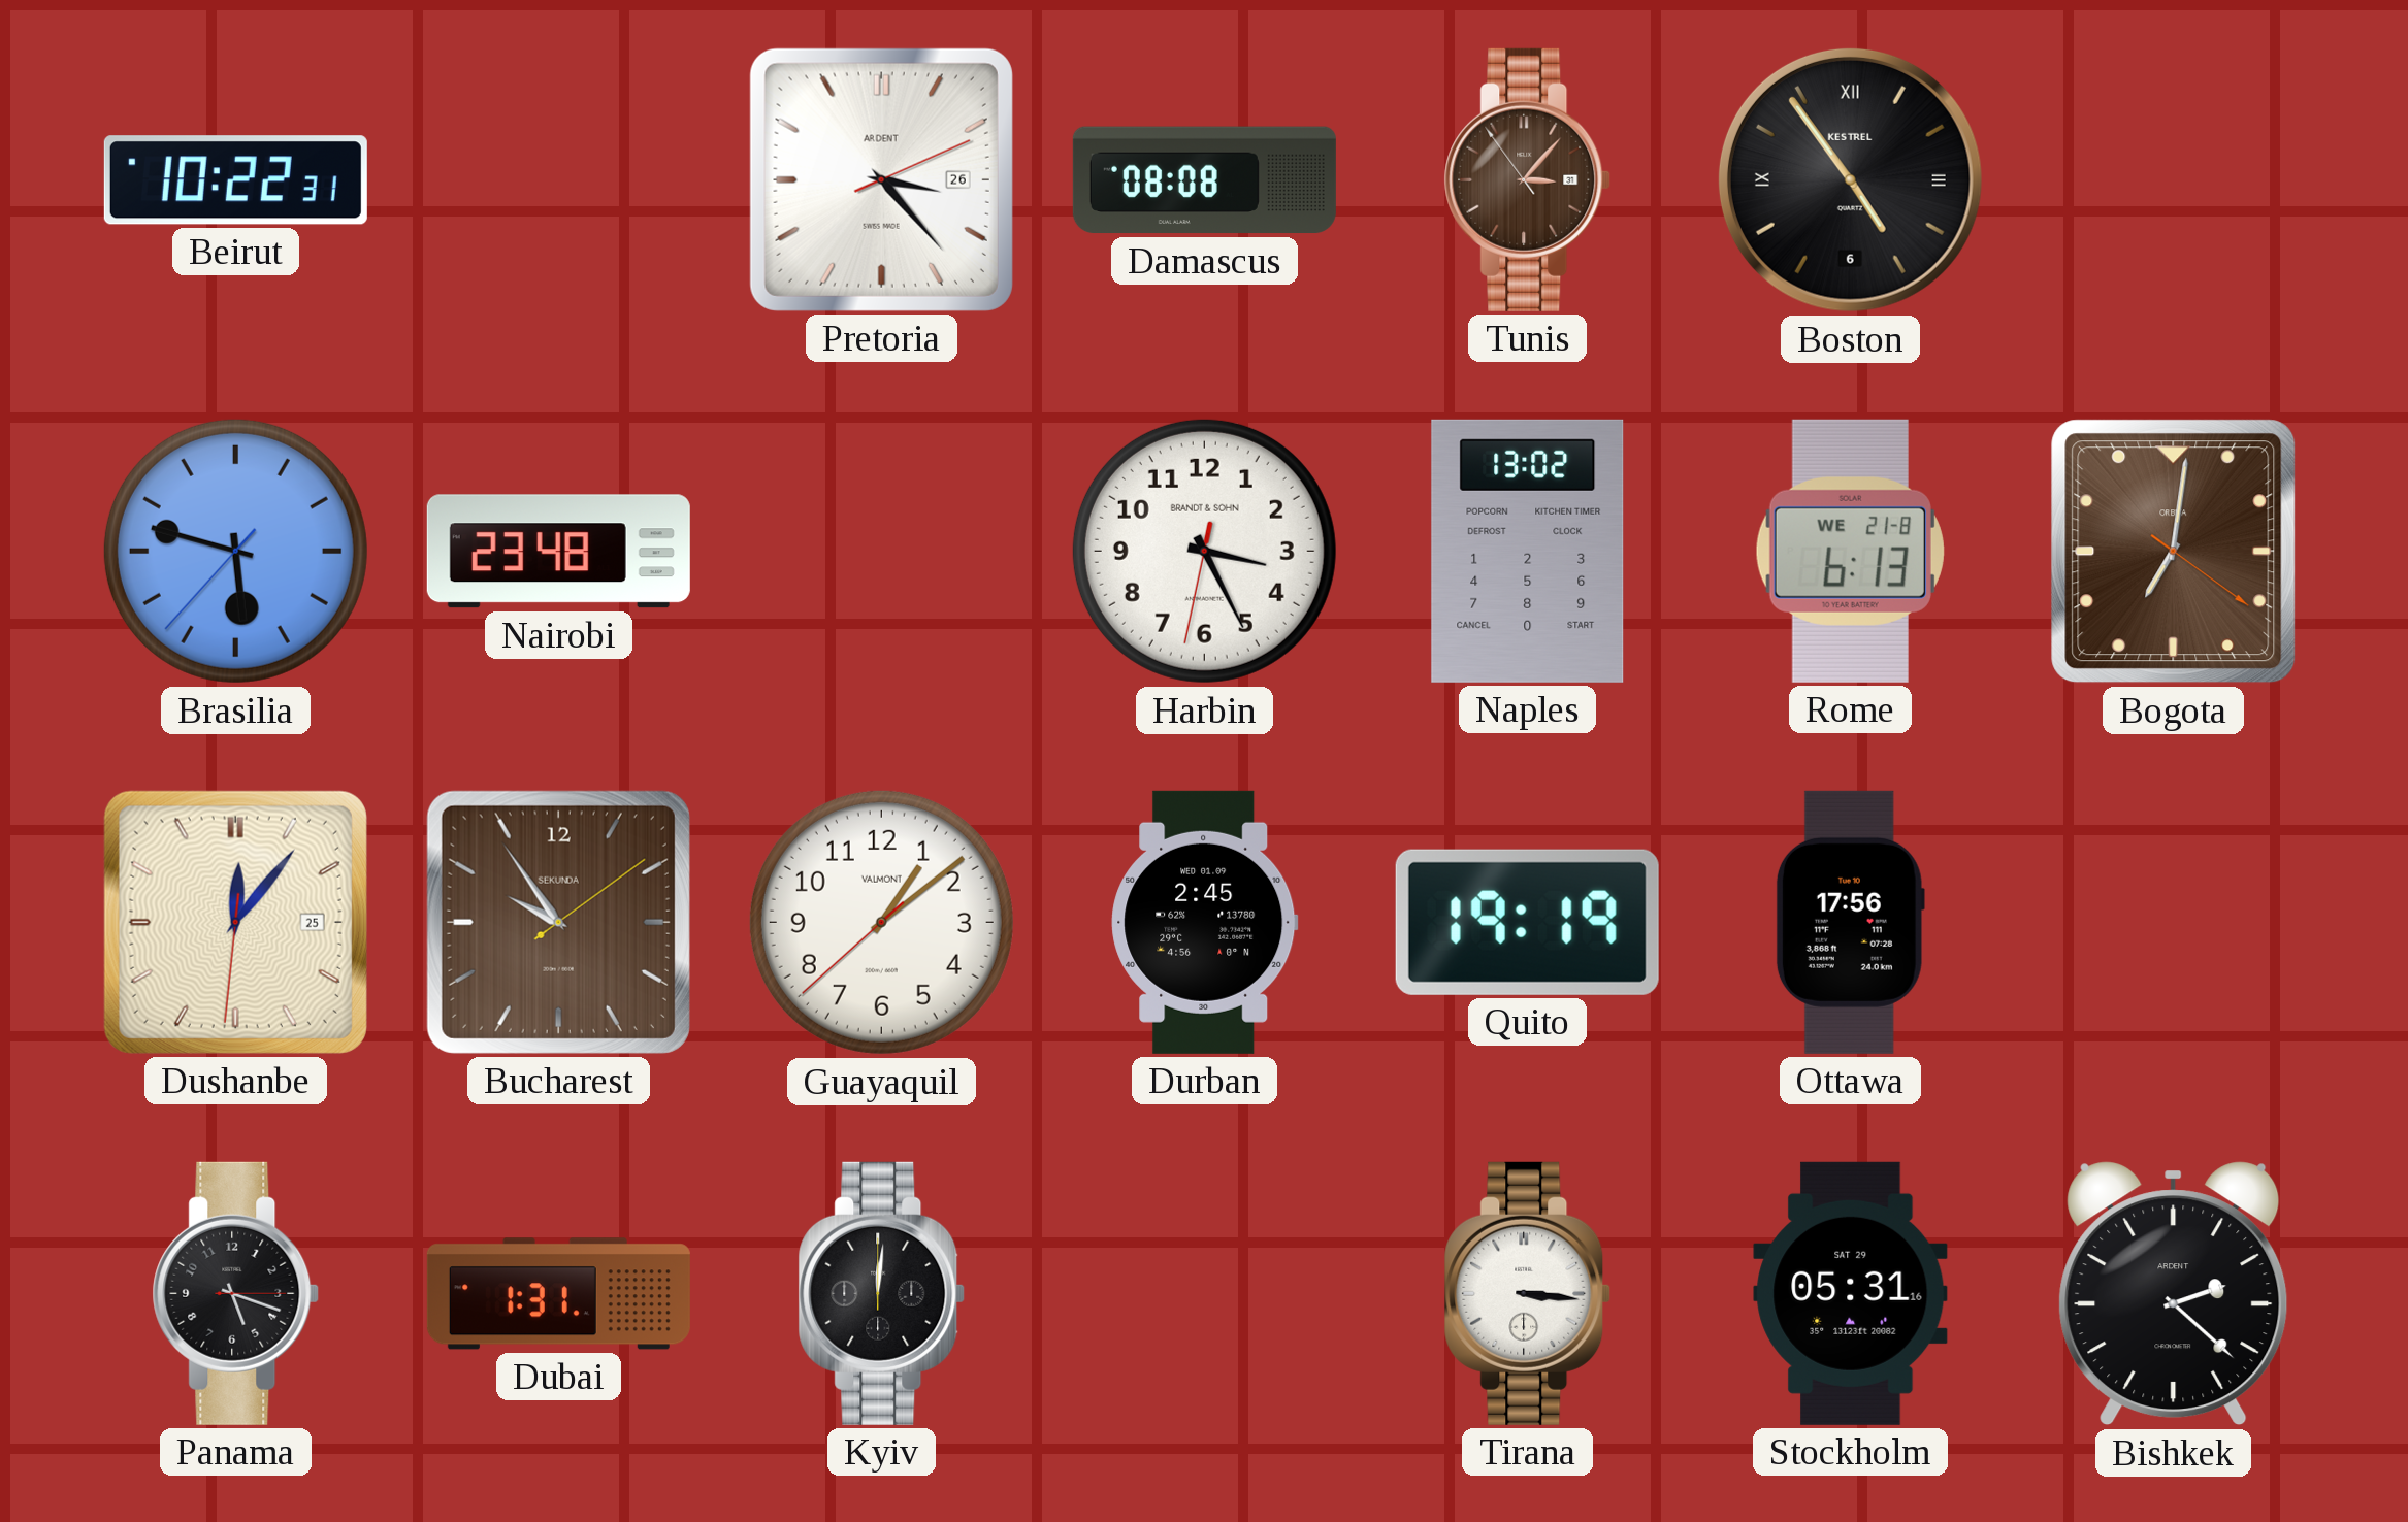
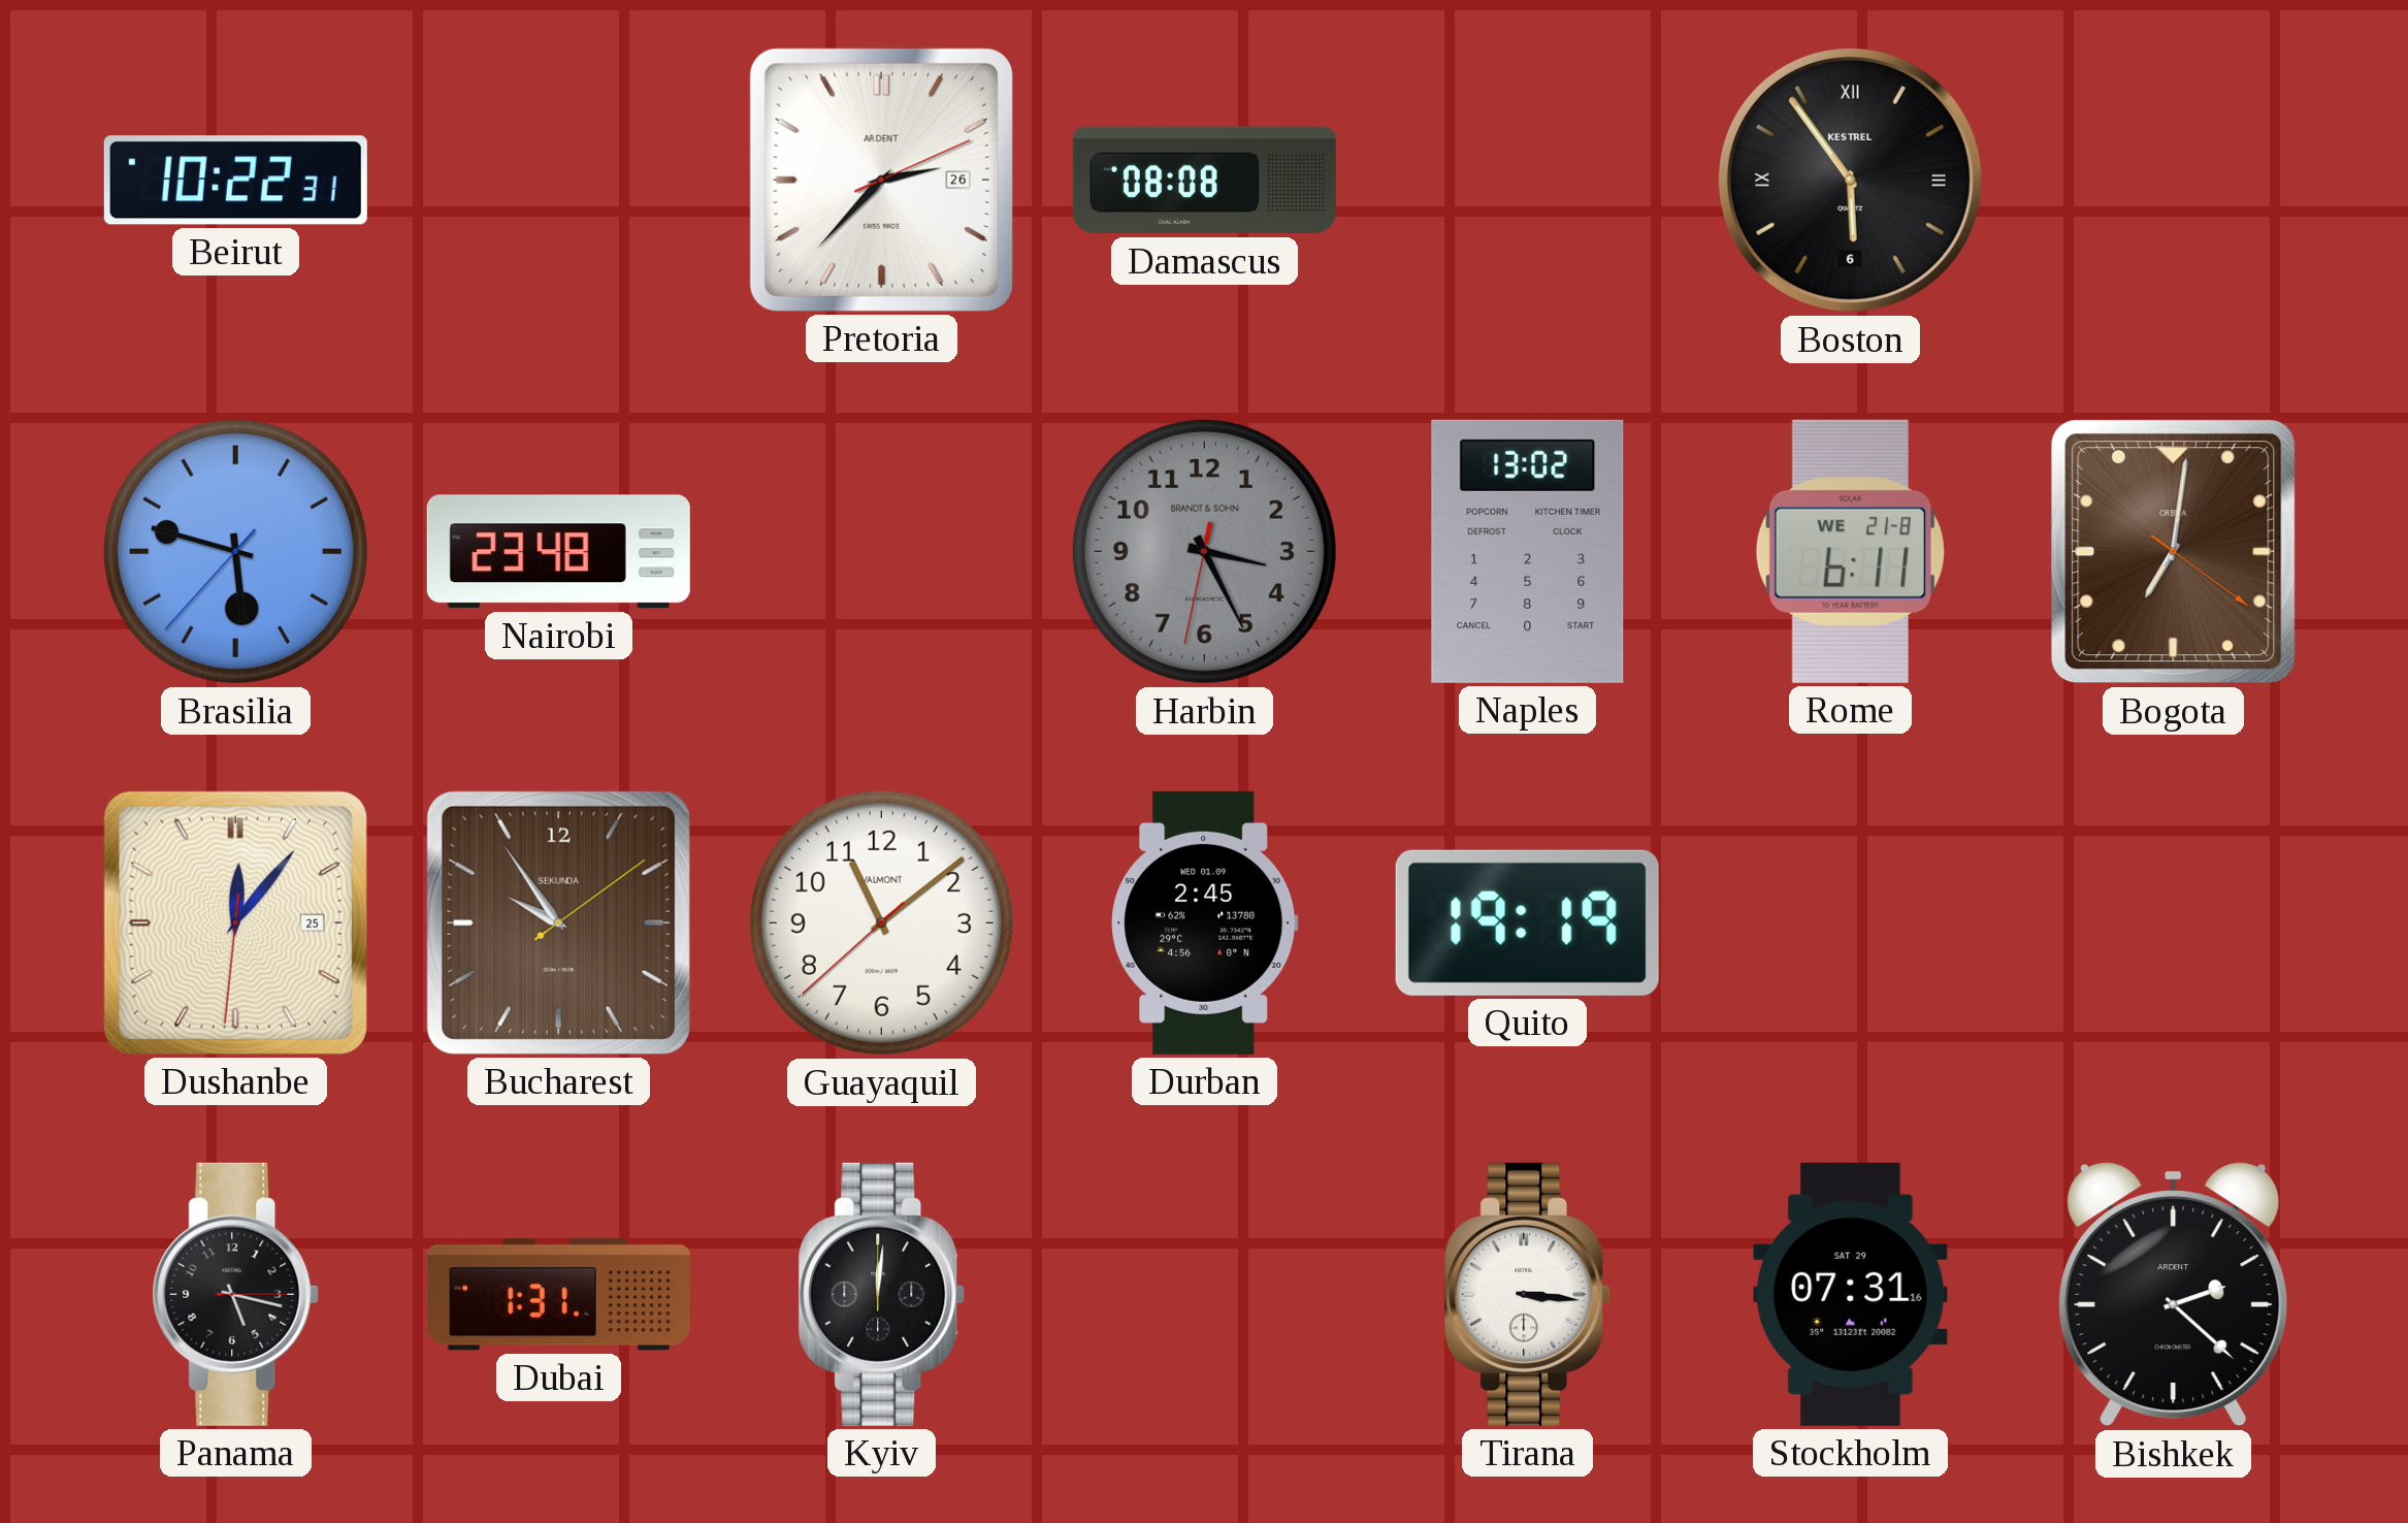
Pretoria: 3:23 -> 2:37 (881, 180)
Tunis: 3:06 -> none (1528, 179)
Boston: 4:54 -> 5:54 (1850, 180)
Harbin dial: white -> grey (1204, 551)
Rome: 6:13 -> 6:11 (1850, 551)
Guayaquil: 1:08 -> 11:08 (881, 922)
Ottawa: 17:56 -> none (1850, 922)
Panama: 5:18 -> 5:17 (236, 1294)
Stockholm: 05:31 -> 07:31 (1851, 1294)
